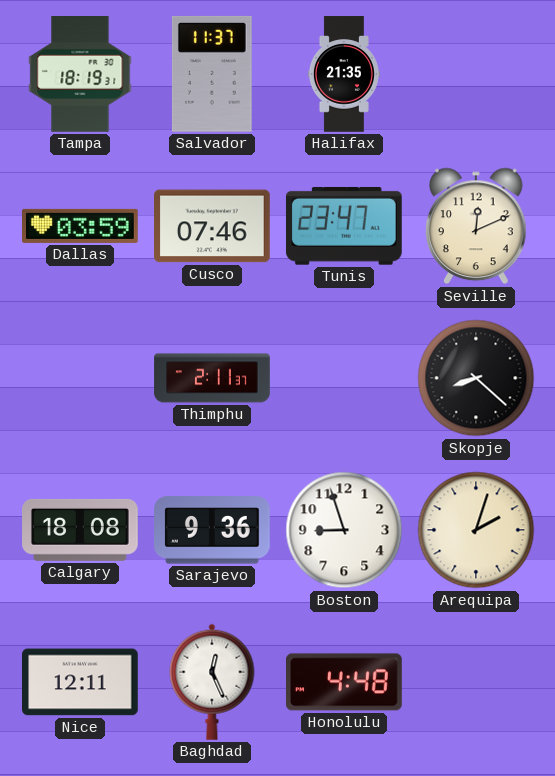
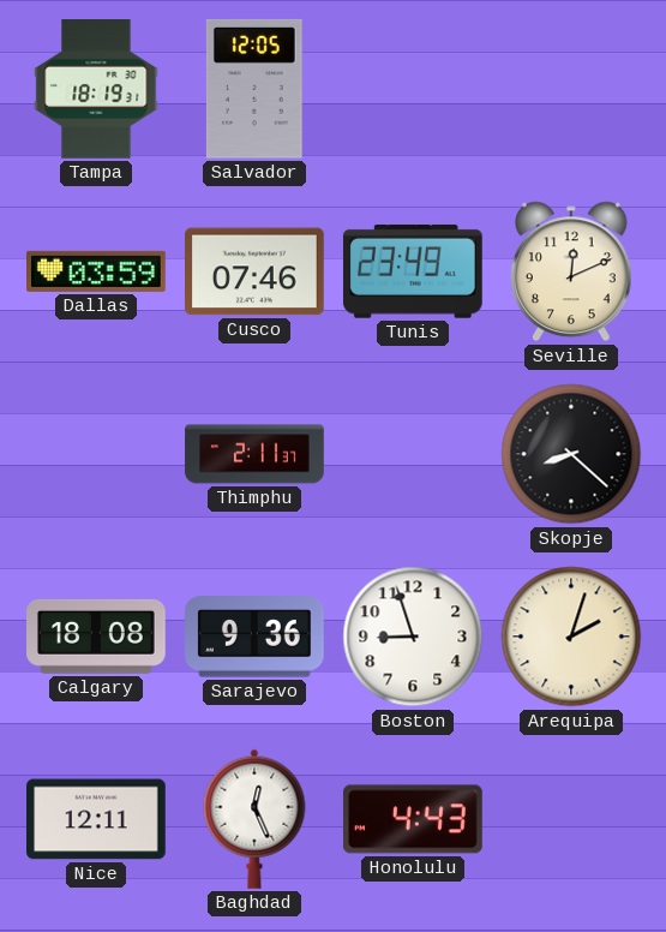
Salvador: 11:37 -> 12:05 (254, 89)
Halifax: 21:35 -> none (344, 74)
Tunis: 23:47 -> 23:49 (413, 271)
Honolulu: 4:48 -> 4:43 (414, 819)
